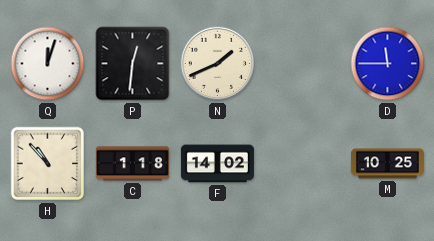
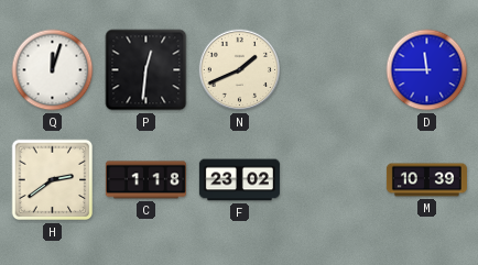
H: 10:53 -> 2:39 (53, 180)
F: 14:02 -> 23:02 (239, 180)
M: 10:25 -> 10:39 (426, 180)
